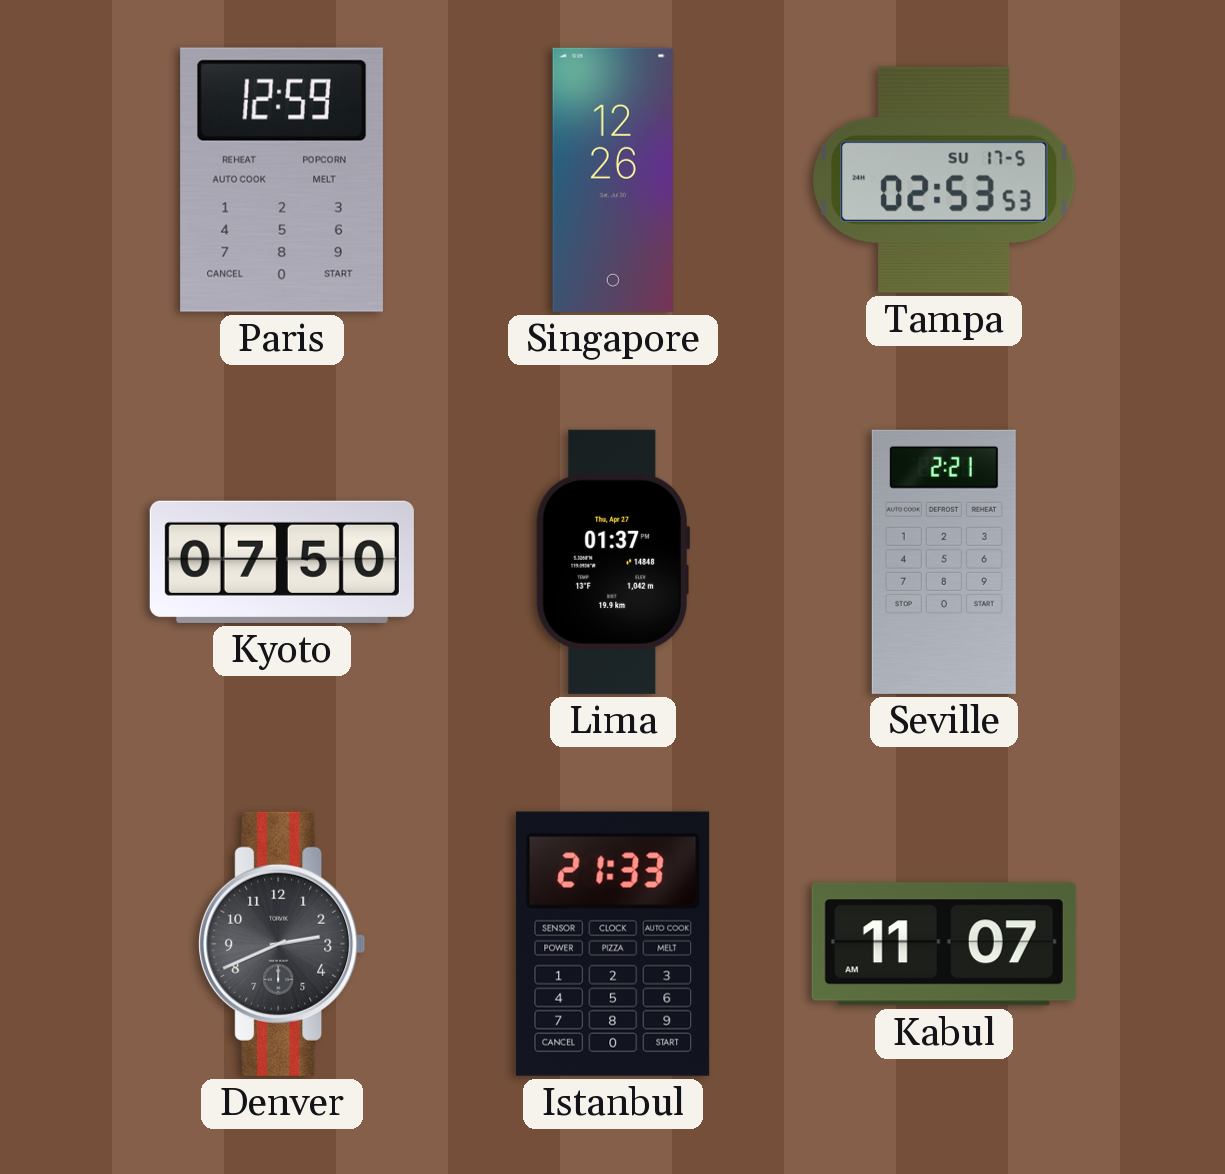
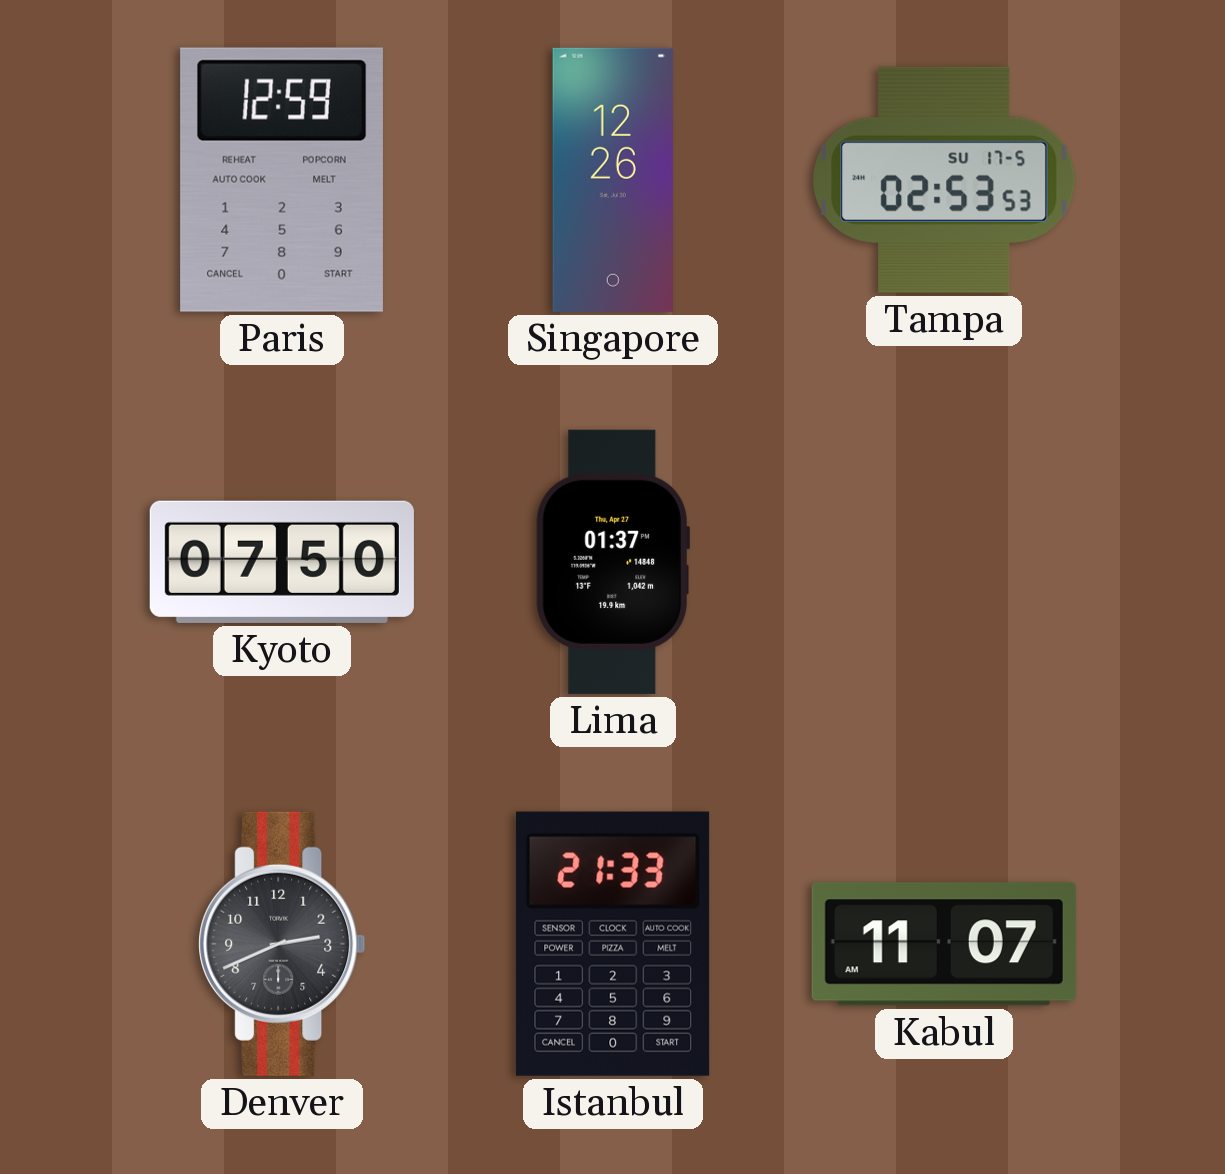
Seville: 2:21 -> none (944, 562)
